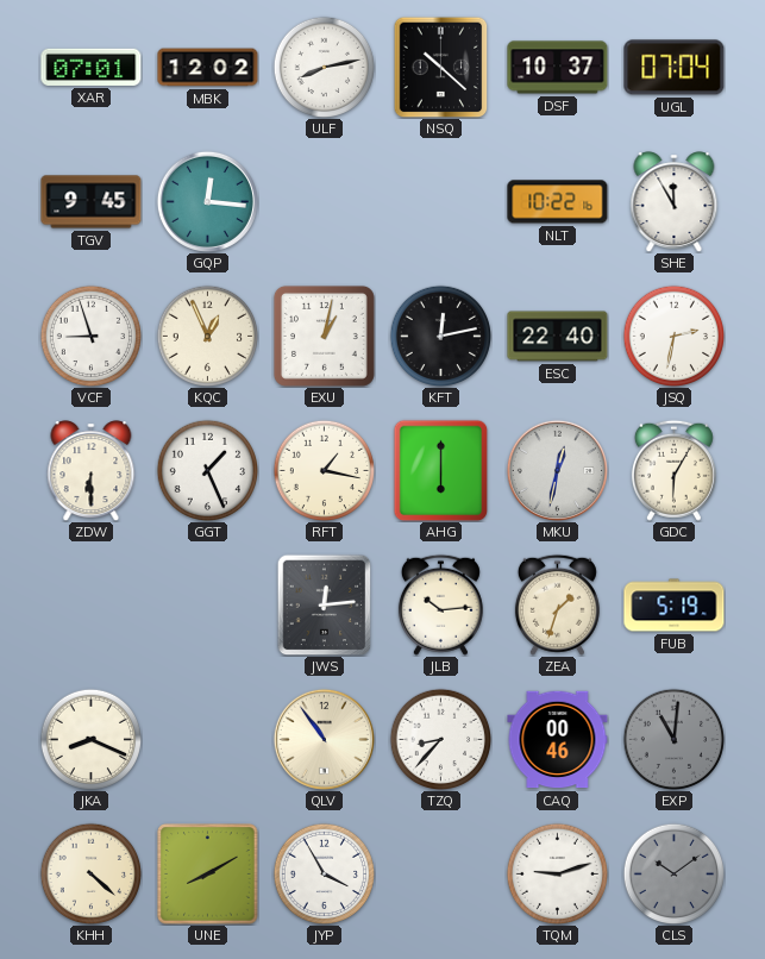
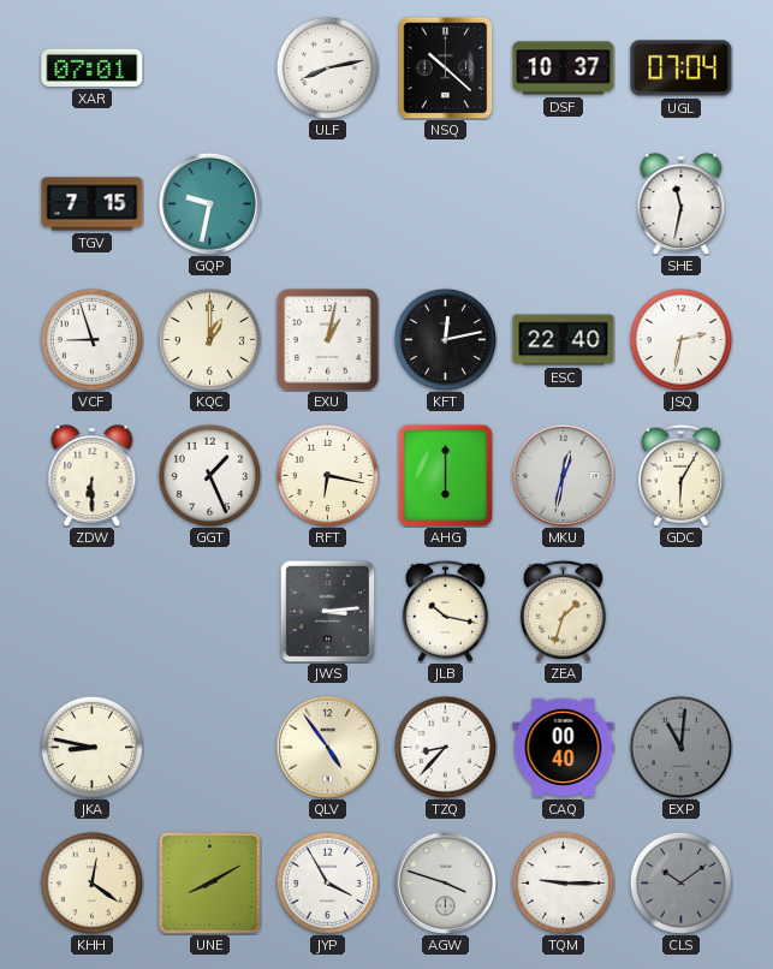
MBK: 12:02 -> none (208, 68)
TGV: 9:45 -> 7:15 (93, 204)
GQP: 12:16 -> 9:32 (209, 203)
NLT: 10:22 -> none (558, 202)
SHE: 11:55 -> 11:32 (682, 204)
KQC: 12:56 -> 1:00 (209, 339)
RFT: 1:17 -> 6:17 (327, 475)
JWS: 12:14 -> 3:14 (328, 611)
JLB: 10:14 -> 10:17 (445, 611)
FUB: 5:19 -> none (675, 606)
JKA: 8:19 -> 8:47 (91, 747)
QLV: 10:54 -> 4:54 (327, 747)
CAQ: 00:46 -> 00:40 (564, 748)
KHH: 4:22 -> 12:21 (91, 882)
AGW: none -> 3:48 (445, 882)
TQM: 9:12 -> 9:15 (563, 882)
